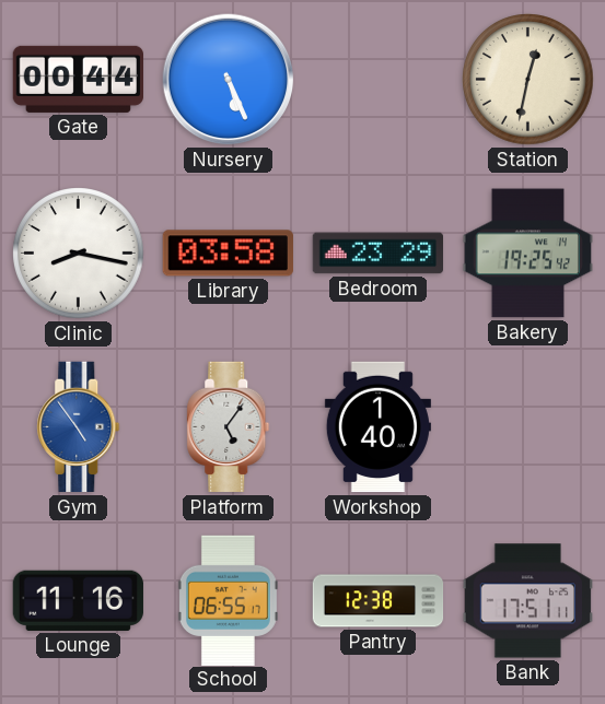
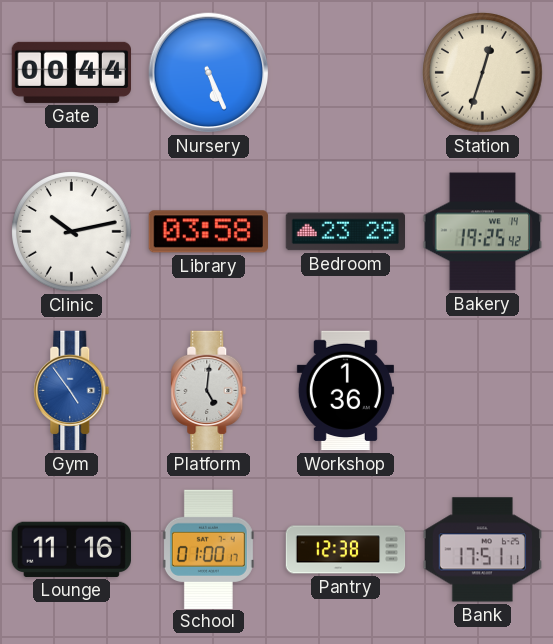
Station: 12:32 -> 12:33 (483, 73)
Clinic: 8:17 -> 10:13 (72, 232)
Platform: 5:06 -> 5:01 (209, 391)
Workshop: 1:40 -> 1:36 (345, 391)
School: 06:55 -> 01:00 (208, 549)
